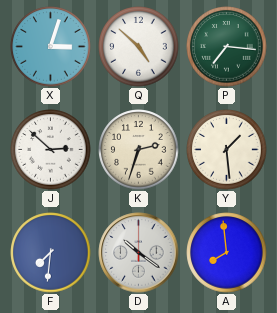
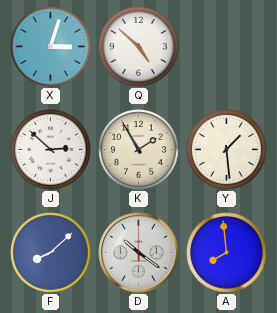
P: 7:16 -> none (227, 47)
K: 2:33 -> 1:55 (139, 150)
F: 7:31 -> 8:08 (51, 253)
